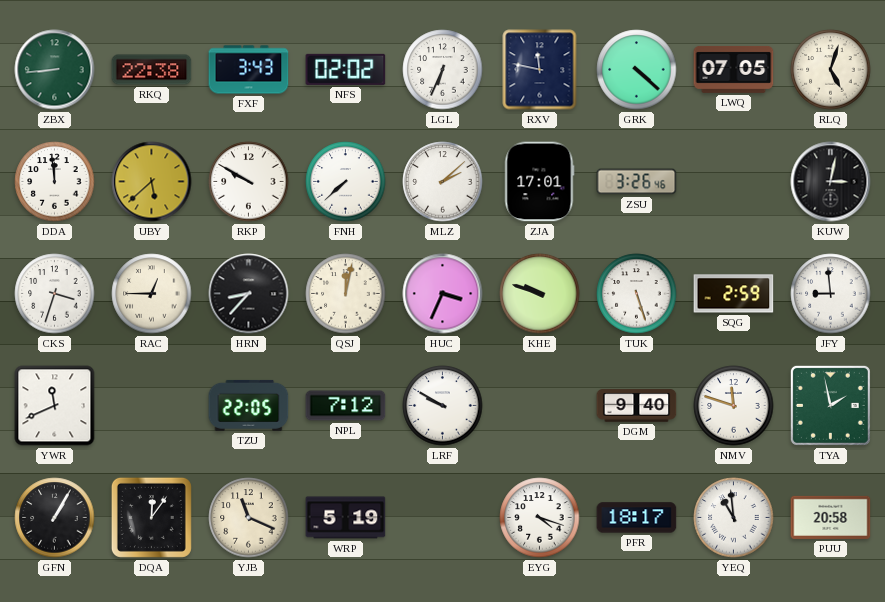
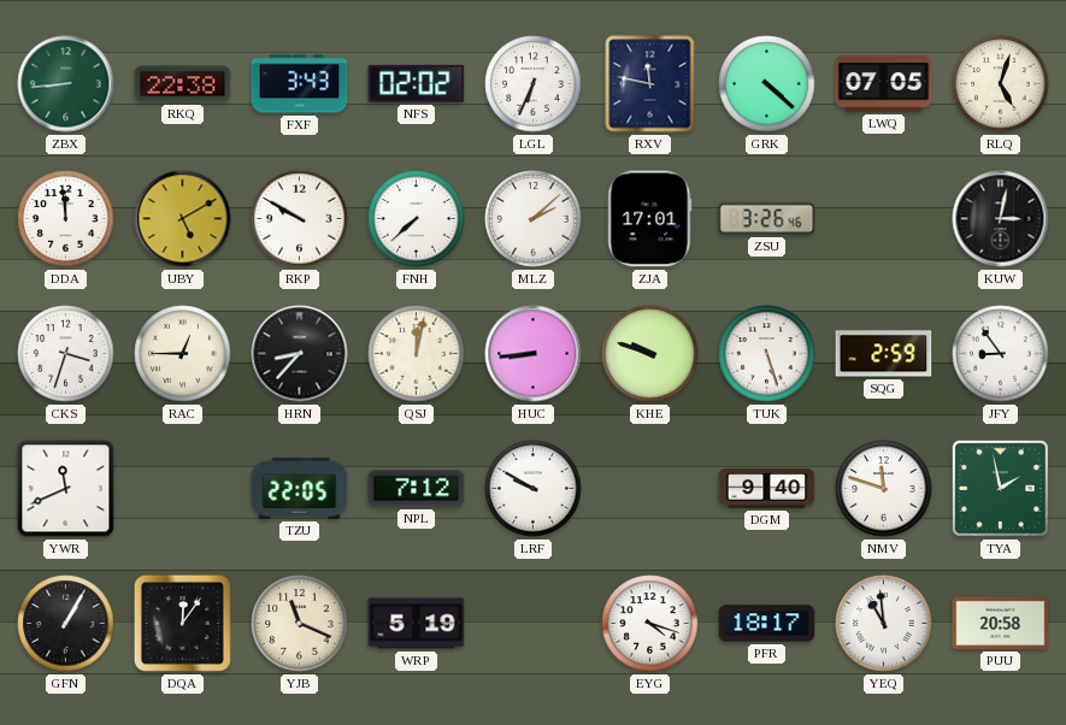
UBY: 5:38 -> 5:10 (183, 219)
HUC: 3:34 -> 8:44 (534, 354)
JFY: 8:59 -> 8:54 (1001, 354)
